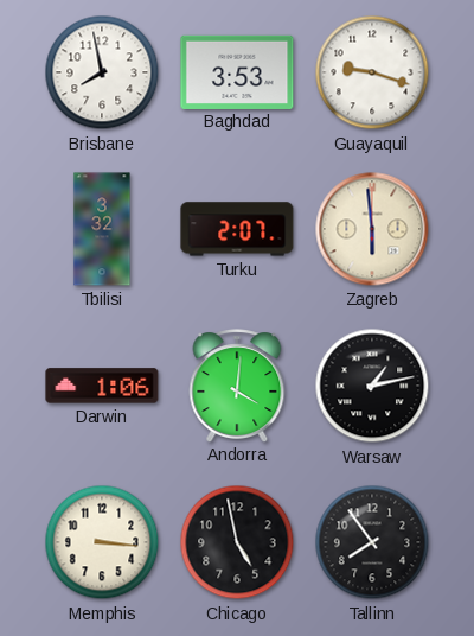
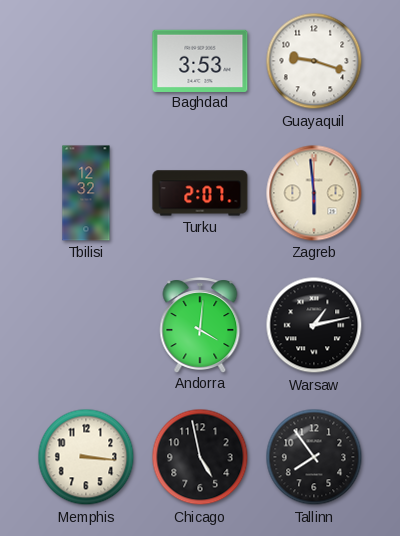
Brisbane: 7:58 -> none (102, 72)
Tbilisi: 3:32 -> 12:32 (86, 193)
Darwin: 1:06 -> none (102, 386)
